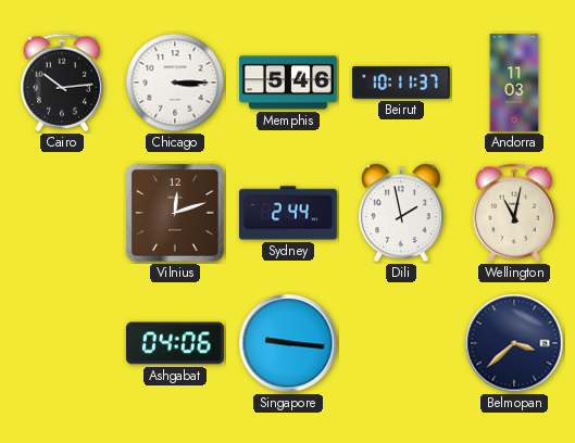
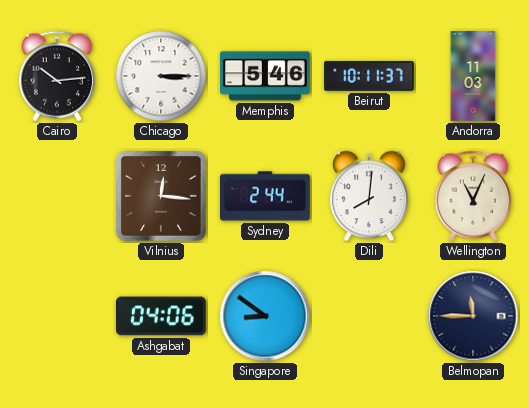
Vilnius: 12:12 -> 12:16 (162, 197)
Dili: 1:58 -> 8:01 (370, 196)
Wellington: 11:02 -> 11:04 (473, 196)
Singapore: 9:16 -> 8:51 (265, 316)
Belmopan: 3:38 -> 11:45 (473, 316)
